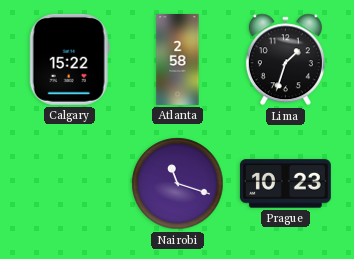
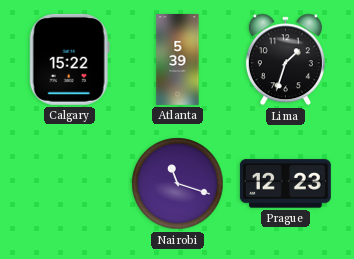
Atlanta: 2:58 -> 5:39 (178, 60)
Prague: 10:23 -> 12:23 (285, 184)
